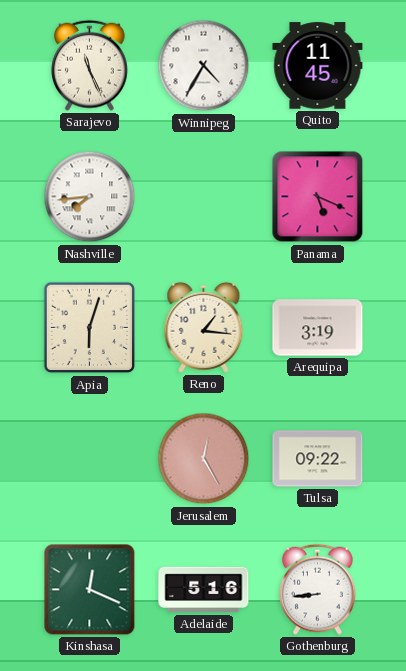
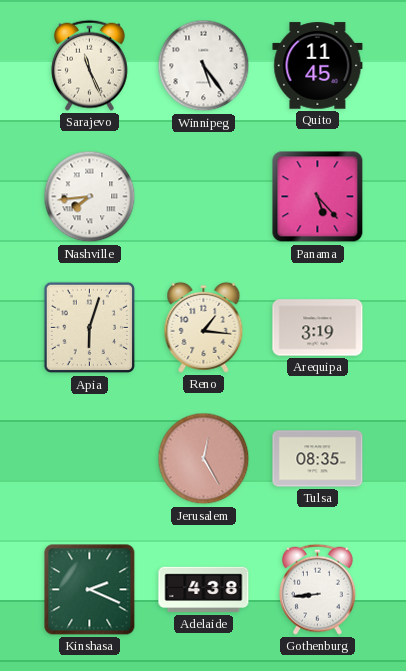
Winnipeg: 4:35 -> 5:24 (204, 66)
Panama: 5:19 -> 5:23 (318, 197)
Tulsa: 09:22 -> 08:35 (318, 459)
Kinshasa: 12:19 -> 2:19 (90, 590)
Adelaide: 5:16 -> 4:38 (204, 590)
